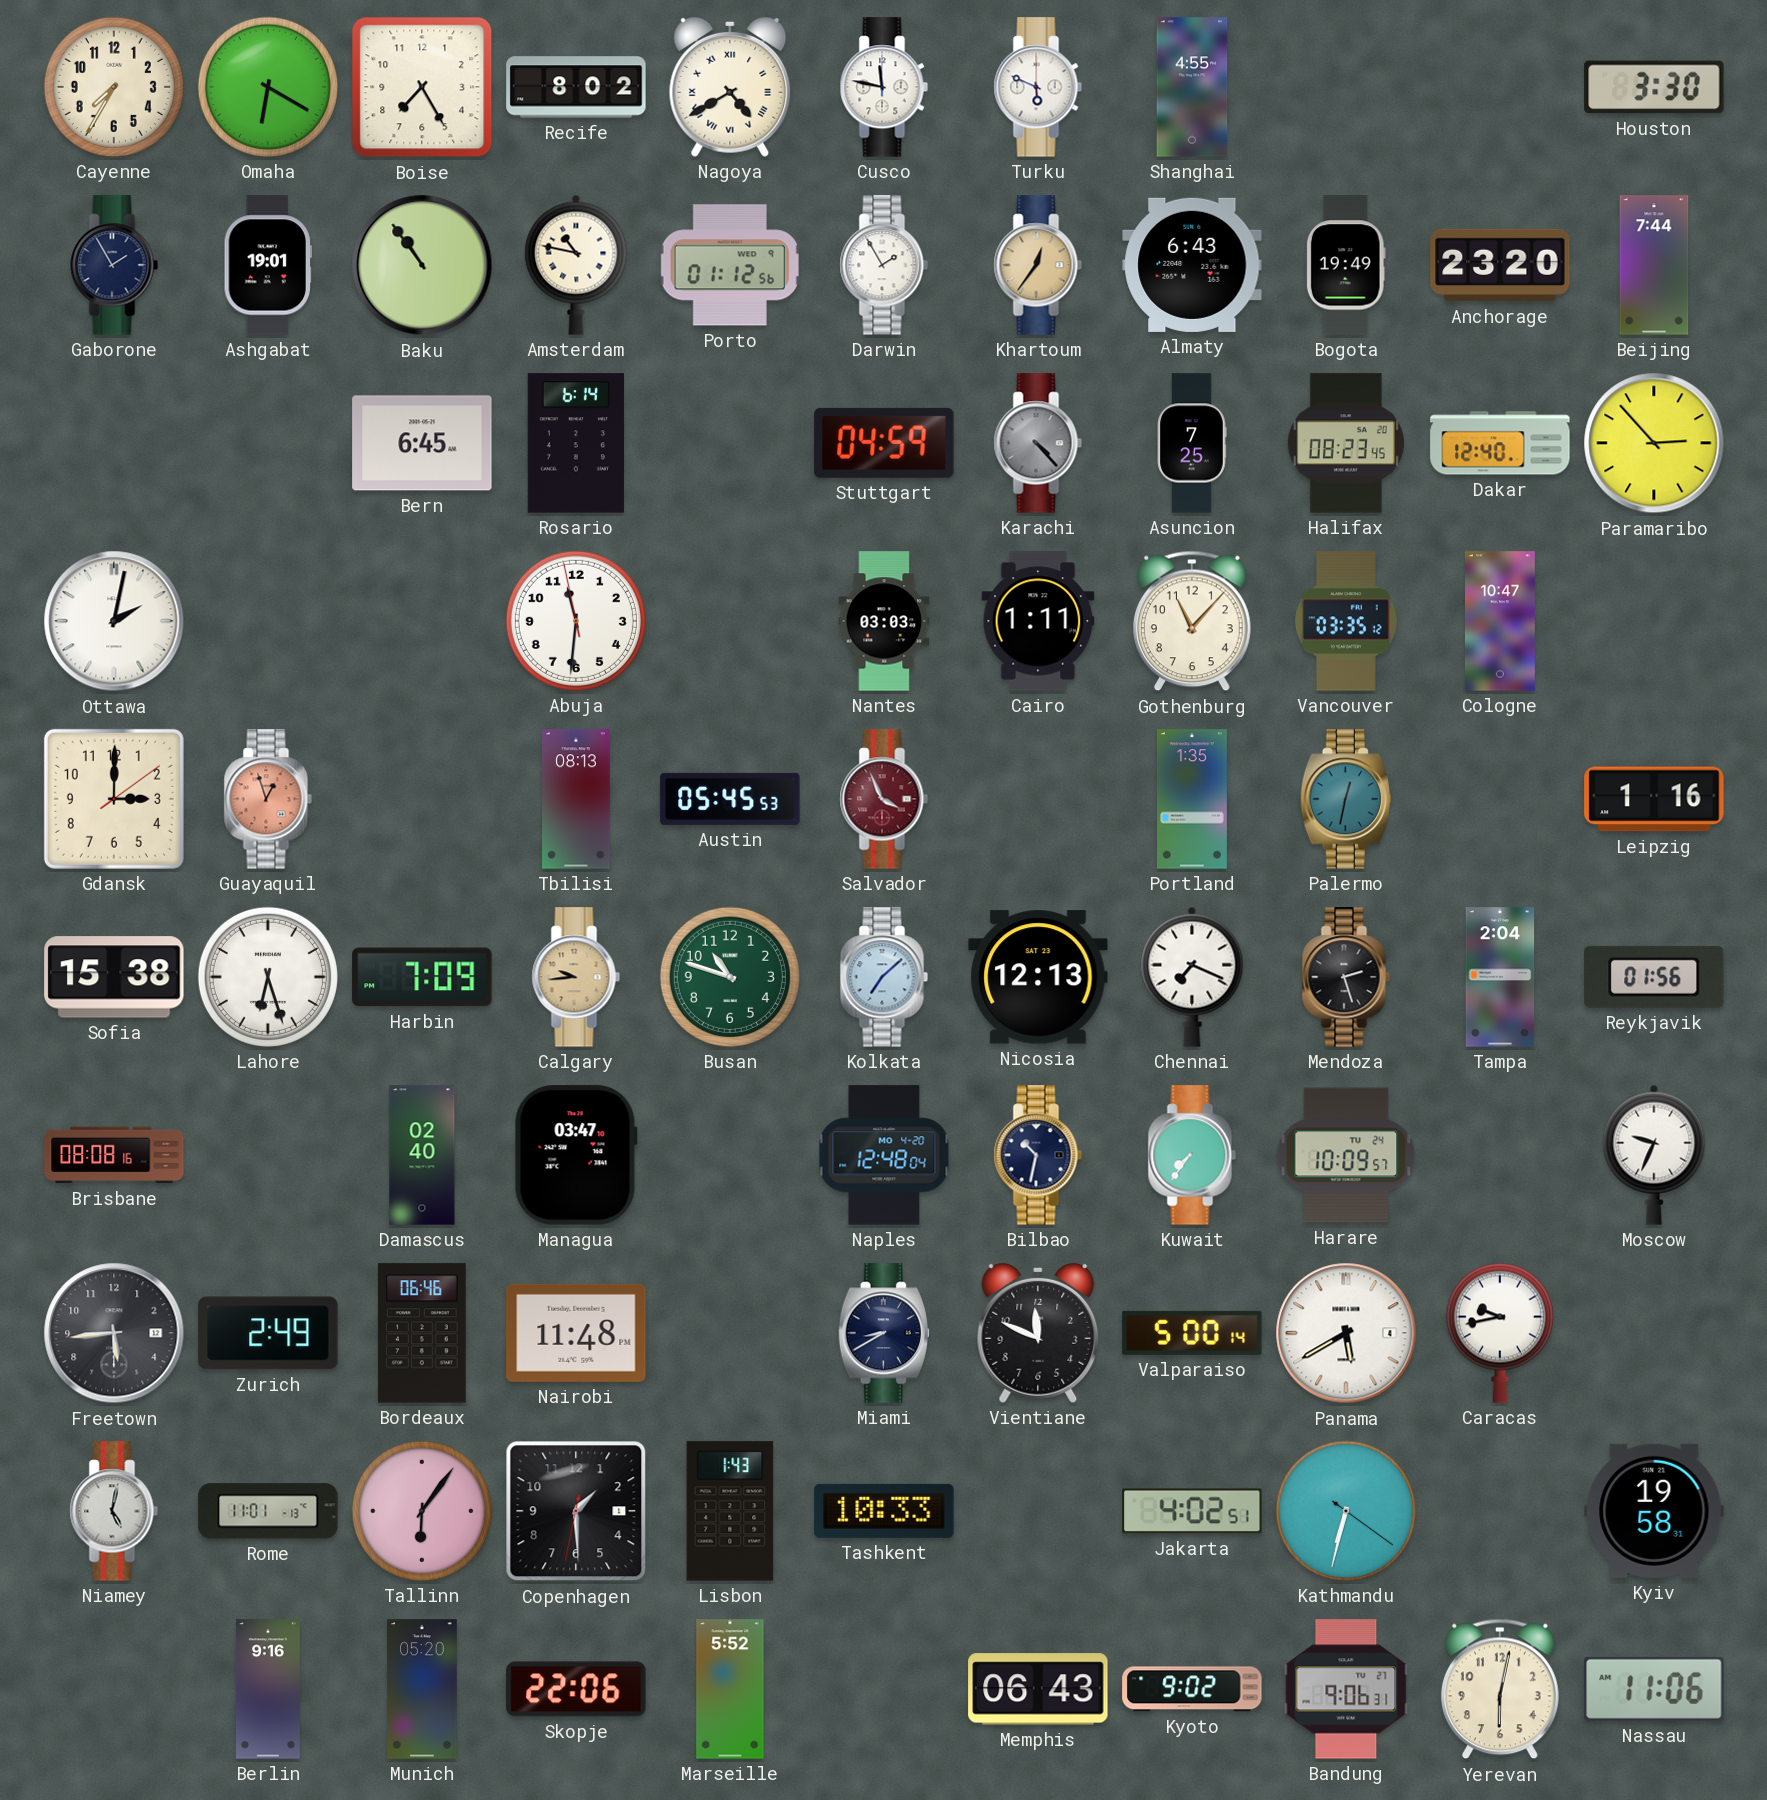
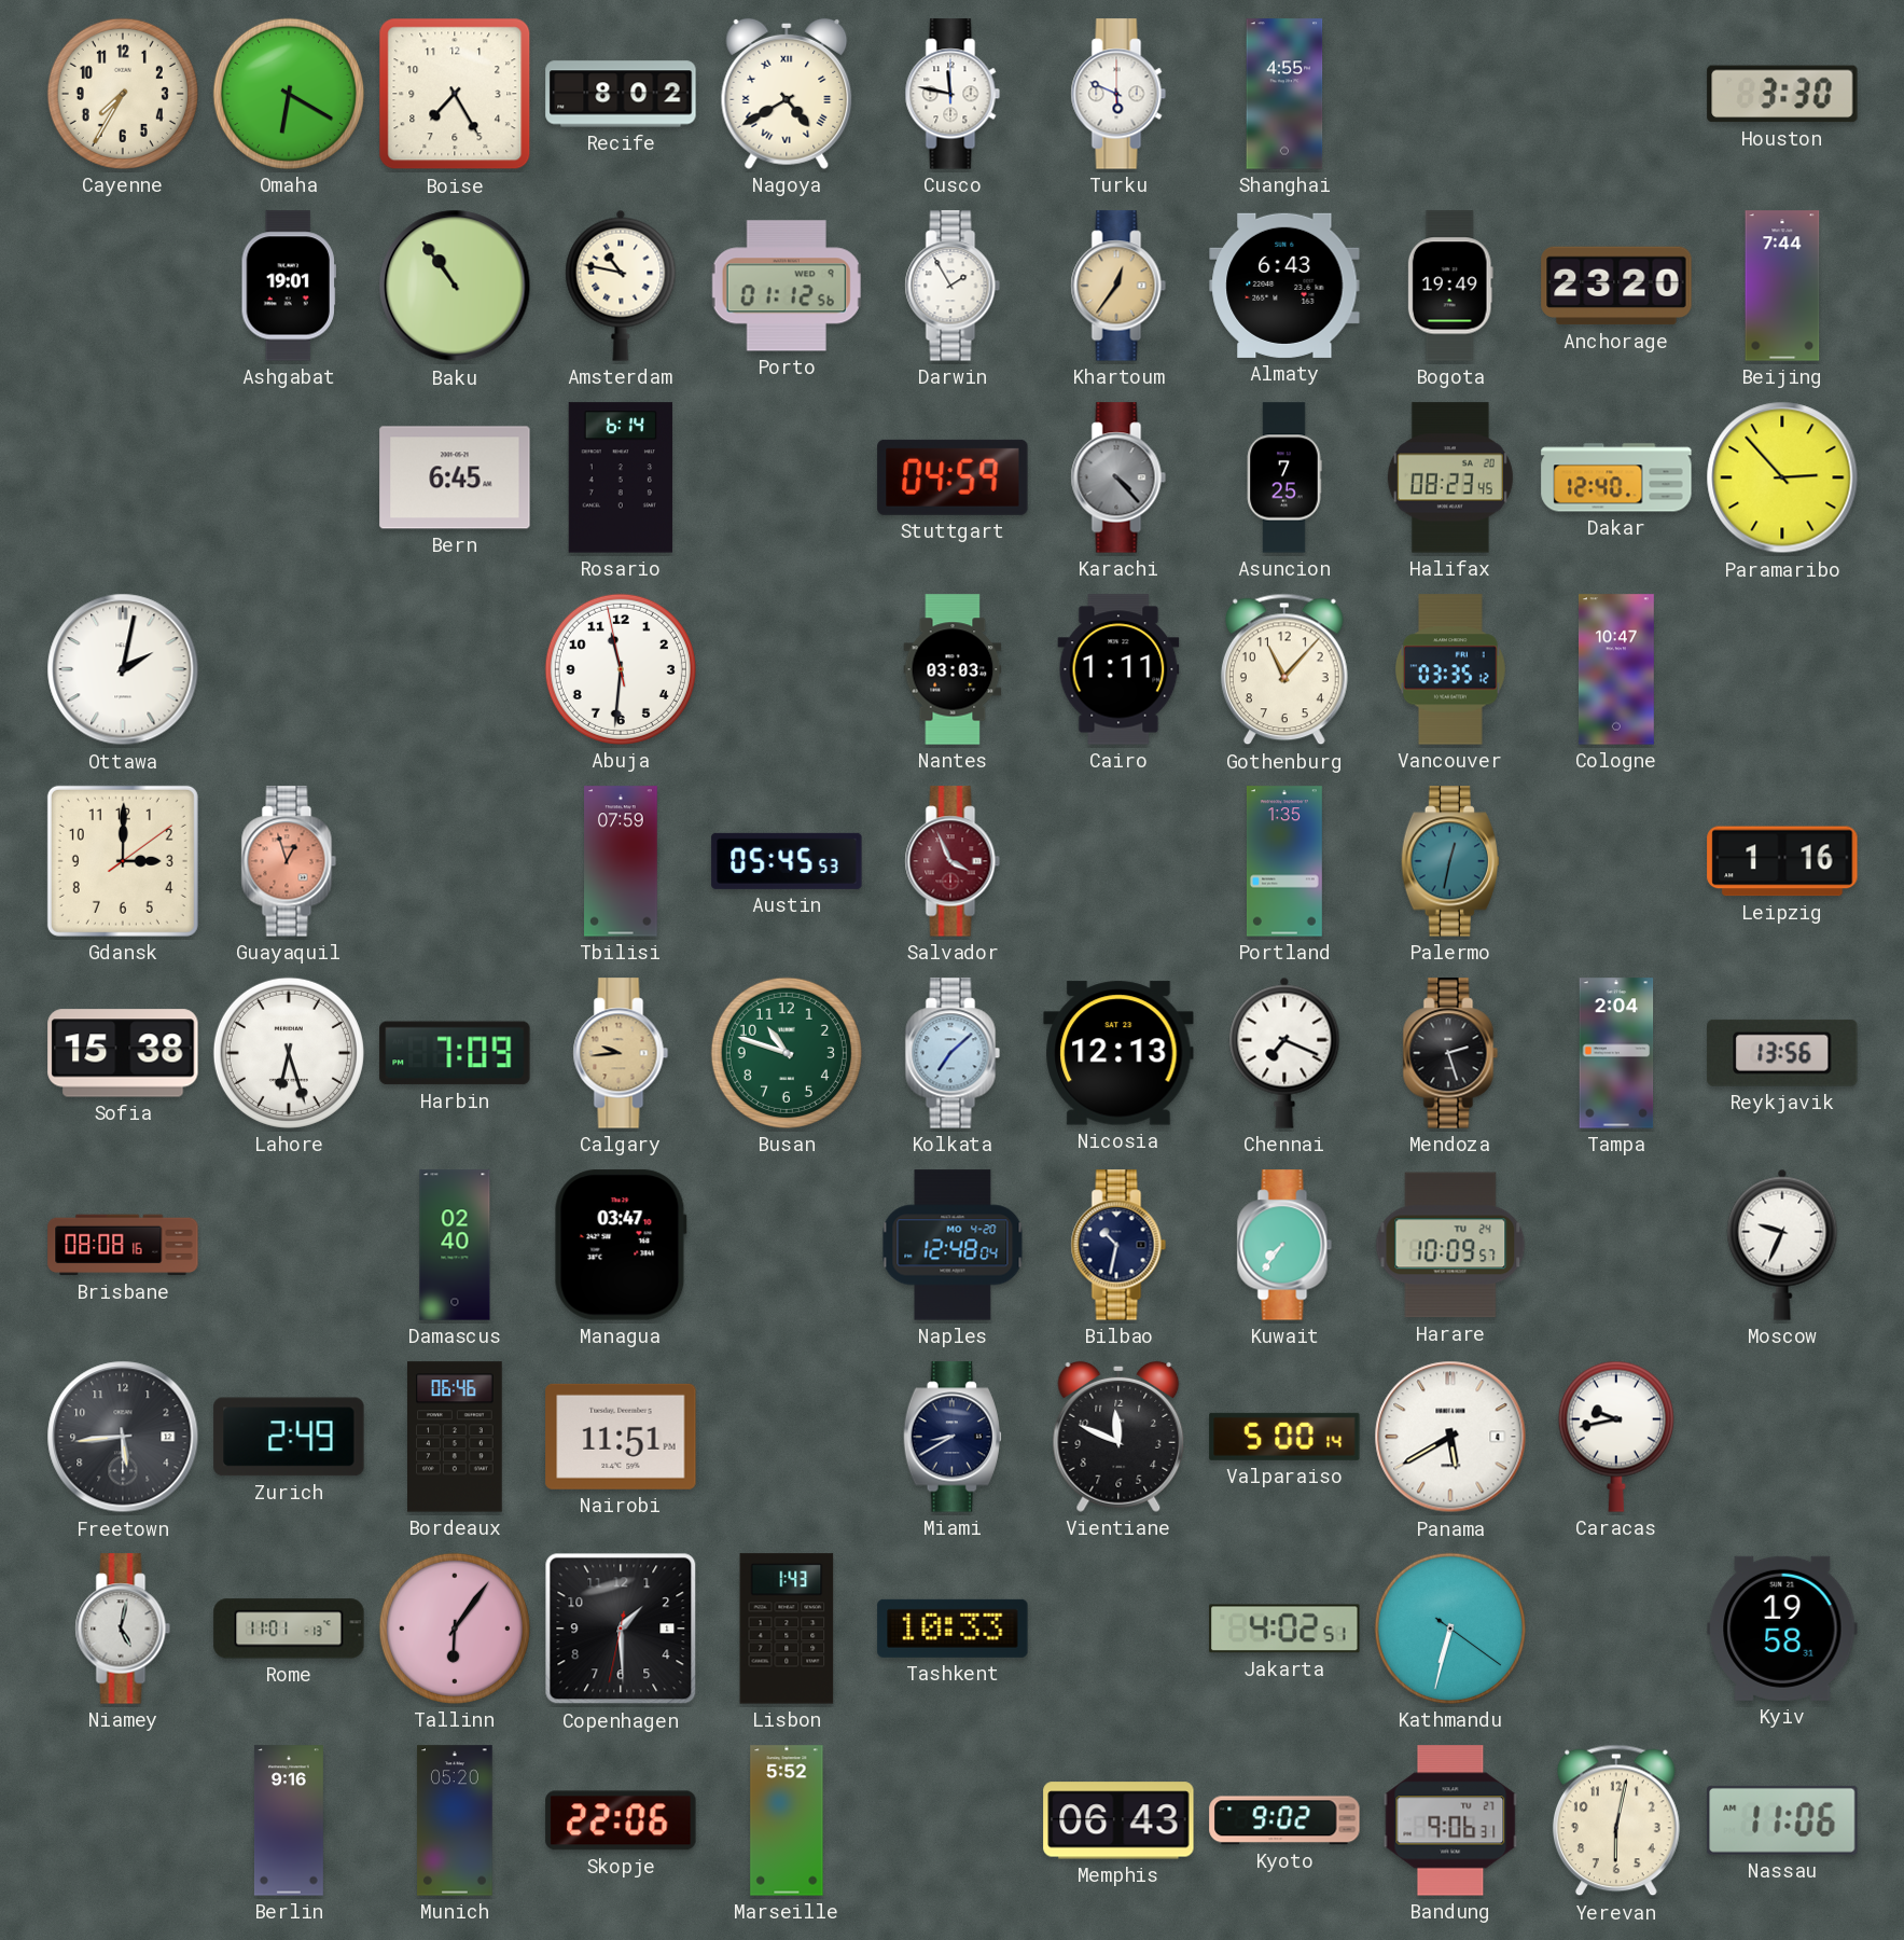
Gaborone: 1:55 -> none (114, 265)
Tbilisi: 08:13 -> 07:59 (621, 861)
Reykjavik: 01:56 -> 13:56 (1782, 1053)
Nairobi: 11:48 -> 11:51 (621, 1437)
